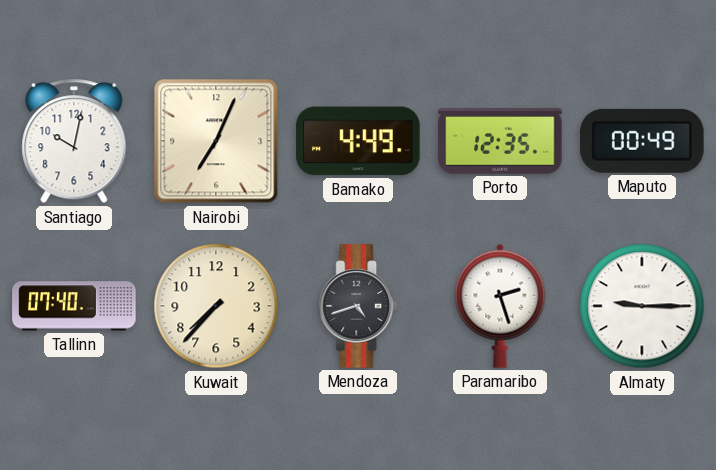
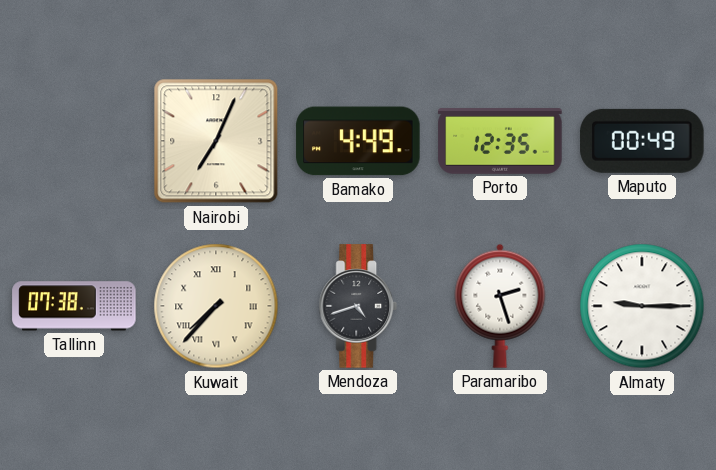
Santiago: 10:02 -> none (74, 141)
Tallinn: 07:40 -> 07:38 (74, 306)
Kuwait numerals: Arabic -> Roman (216, 306)
